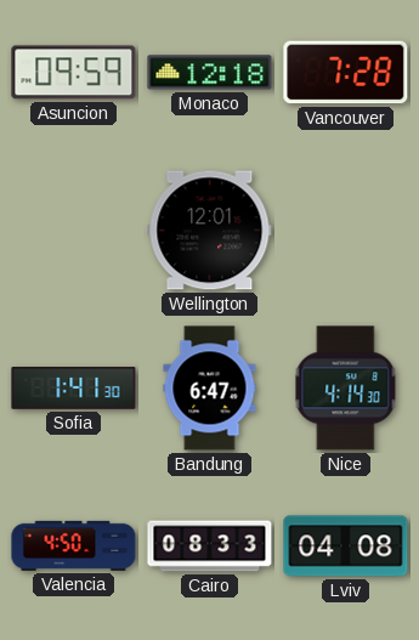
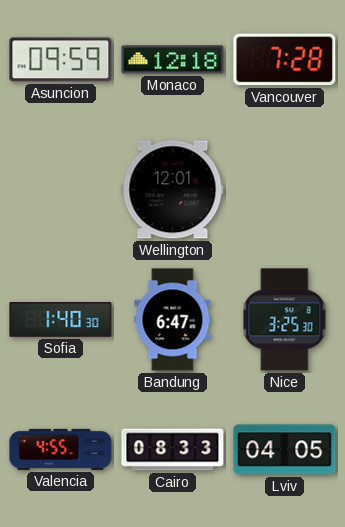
Sofia: 1:41 -> 1:40 (61, 320)
Nice: 4:14 -> 3:25 (285, 320)
Valencia: 4:50 -> 4:55 (61, 449)
Lviv: 04:08 -> 04:05 (285, 450)
